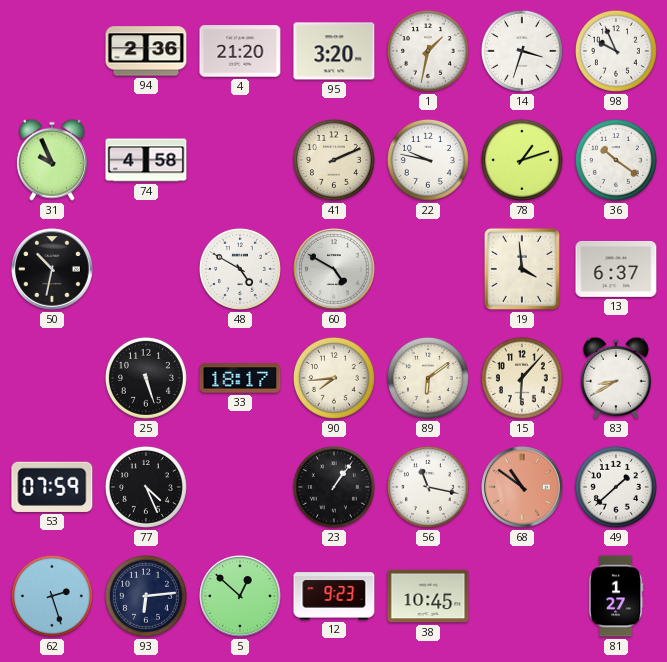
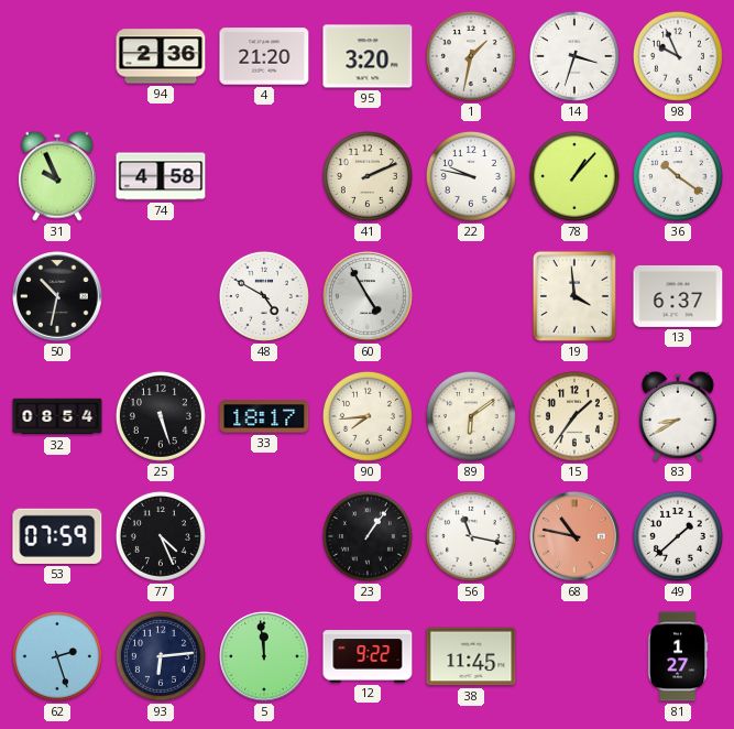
78: 1:12 -> 1:07 (574, 176)
60: 4:50 -> 4:55 (368, 296)
32: none -> 08:54 (57, 416)
15: 6:07 -> 1:36 (574, 416)
68: 10:51 -> 10:47 (574, 536)
5: 12:52 -> 11:59 (264, 656)
12: 9:23 -> 9:22 (368, 656)
38: 10:45 -> 11:45 (471, 656)
